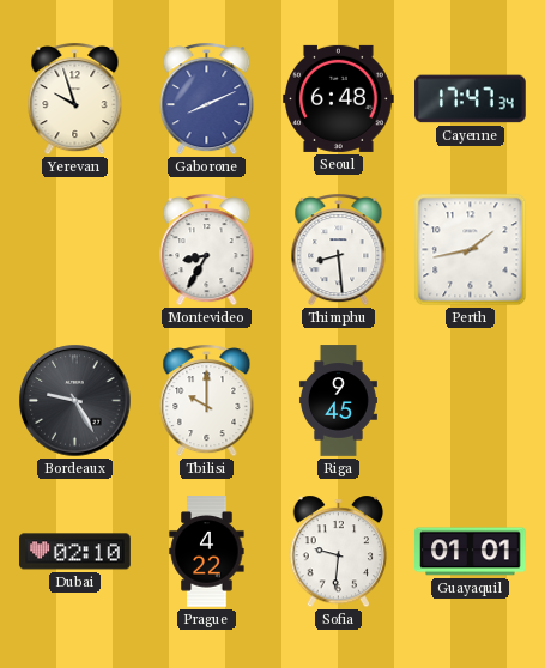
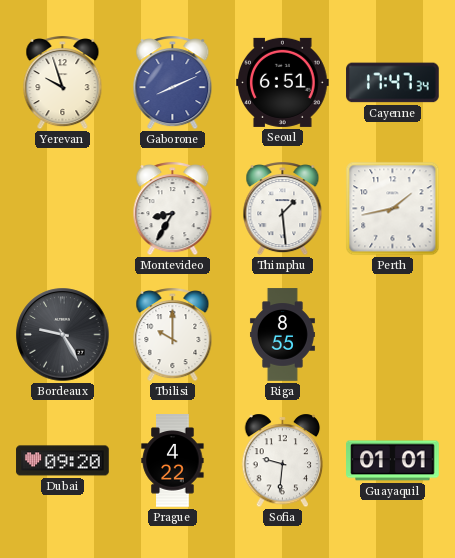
Seoul: 6:48 -> 6:51 (283, 82)
Thimphu: 8:29 -> 1:29 (283, 209)
Riga: 9:45 -> 8:55 (282, 335)
Dubai: 02:10 -> 09:20 (63, 461)
